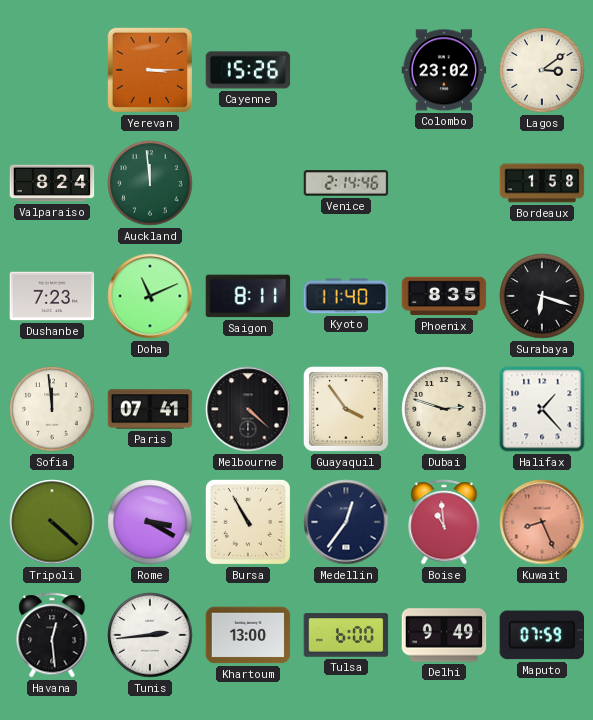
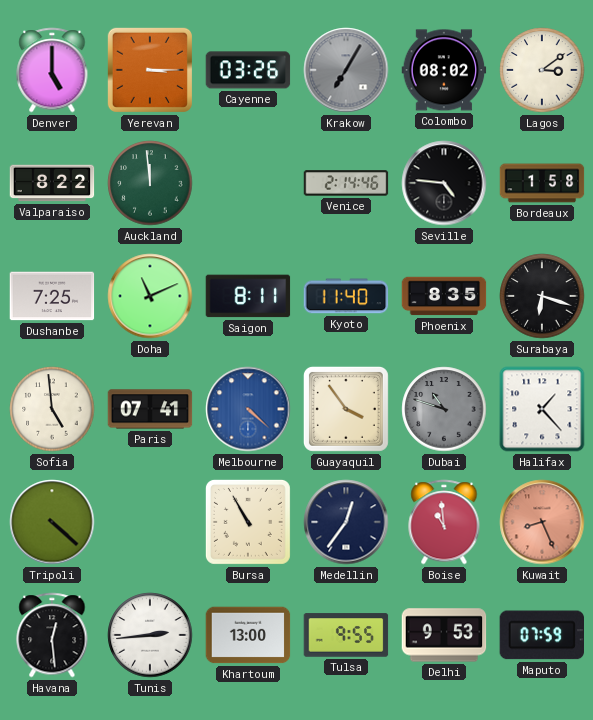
Denver: none -> 5:00 (52, 70)
Cayenne: 15:26 -> 03:26 (248, 70)
Krakow: none -> 7:05 (346, 70)
Colombo: 23:02 -> 08:02 (444, 70)
Valparaiso: 8:24 -> 8:22 (52, 183)
Seville: none -> 4:46 (444, 183)
Dushanbe: 7:23 -> 7:25 (52, 296)
Sofia: 11:59 -> 4:59 (52, 409)
Melbourne dial: black -> blue (248, 409)
Dubai: 2:48 -> 10:48 (444, 409)
Dubai dial: cream -> grey (444, 409)
Rome: 3:20 -> none (150, 522)
Tulsa: 6:00 -> 9:55 (346, 635)
Delhi: 9:49 -> 9:53 (444, 635)
